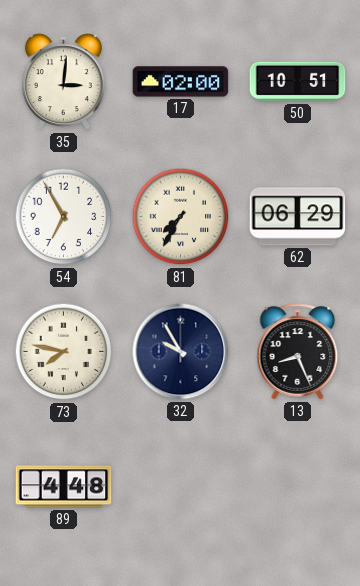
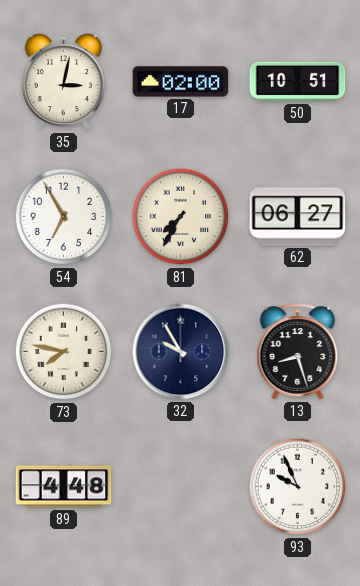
35: 3:01 -> 3:02 (63, 82)
62: 06:29 -> 06:27 (298, 217)
13: 8:26 -> 8:27 (298, 352)
93: none -> 9:56 (298, 487)
